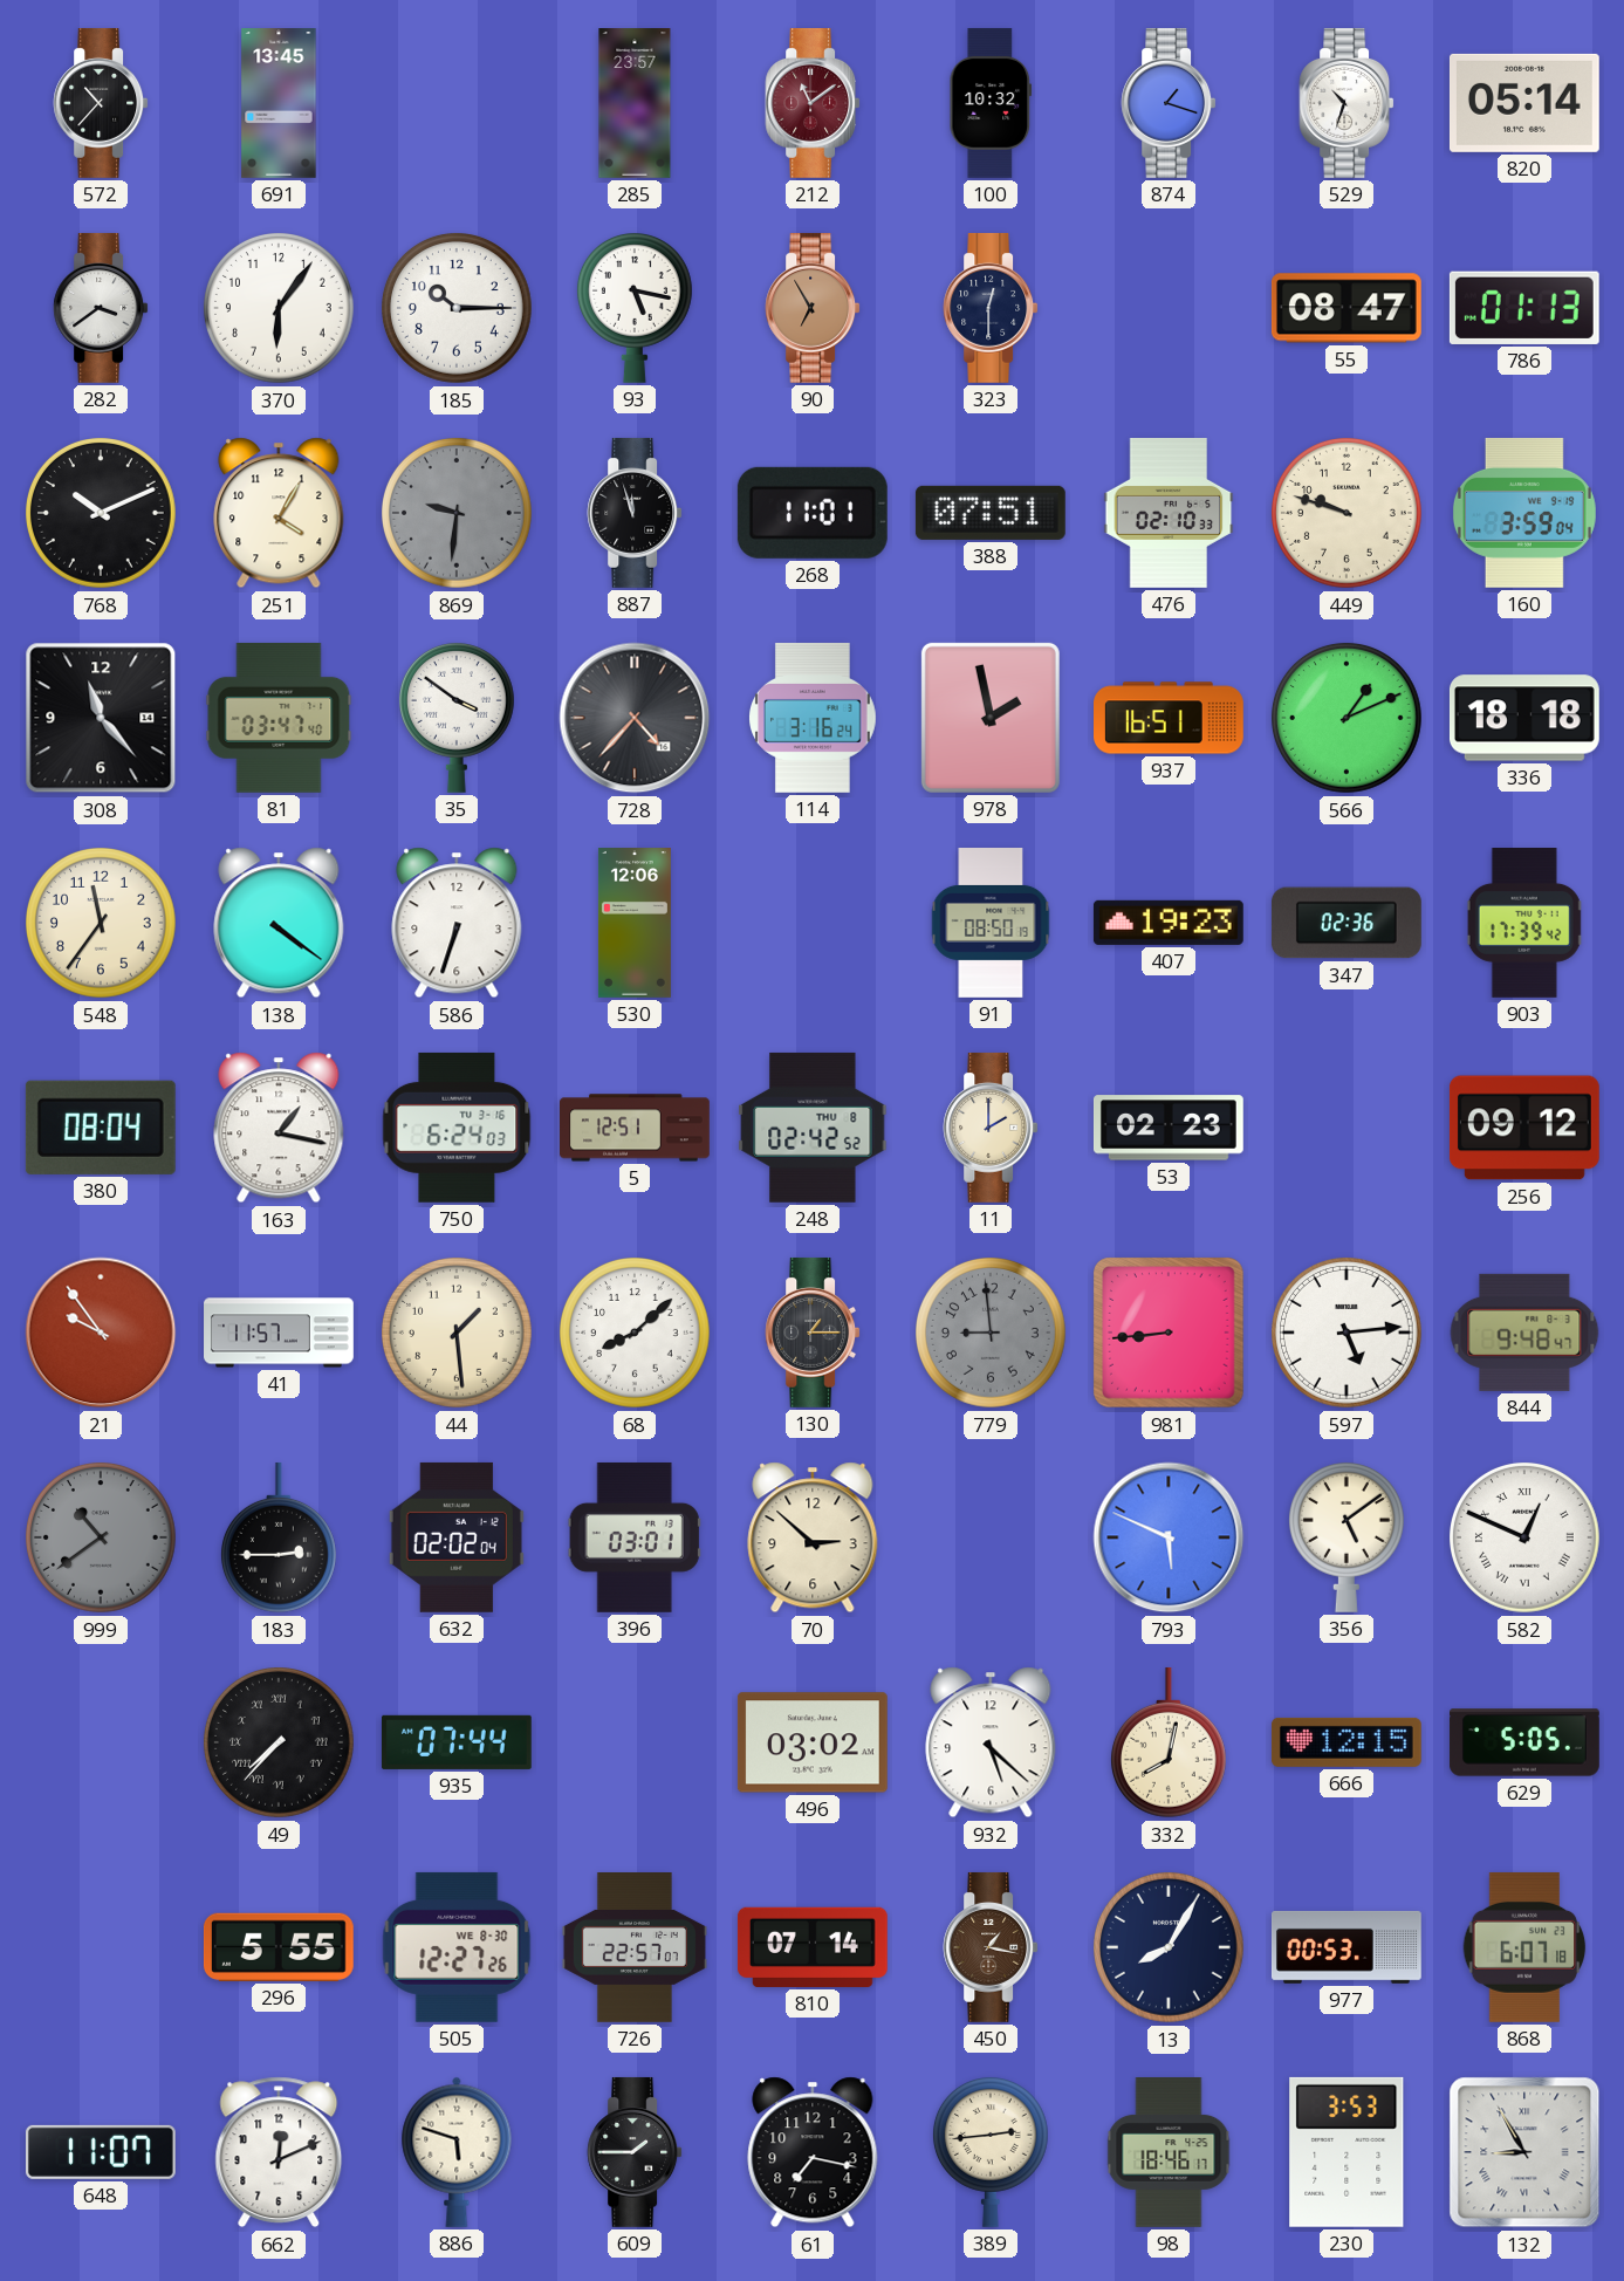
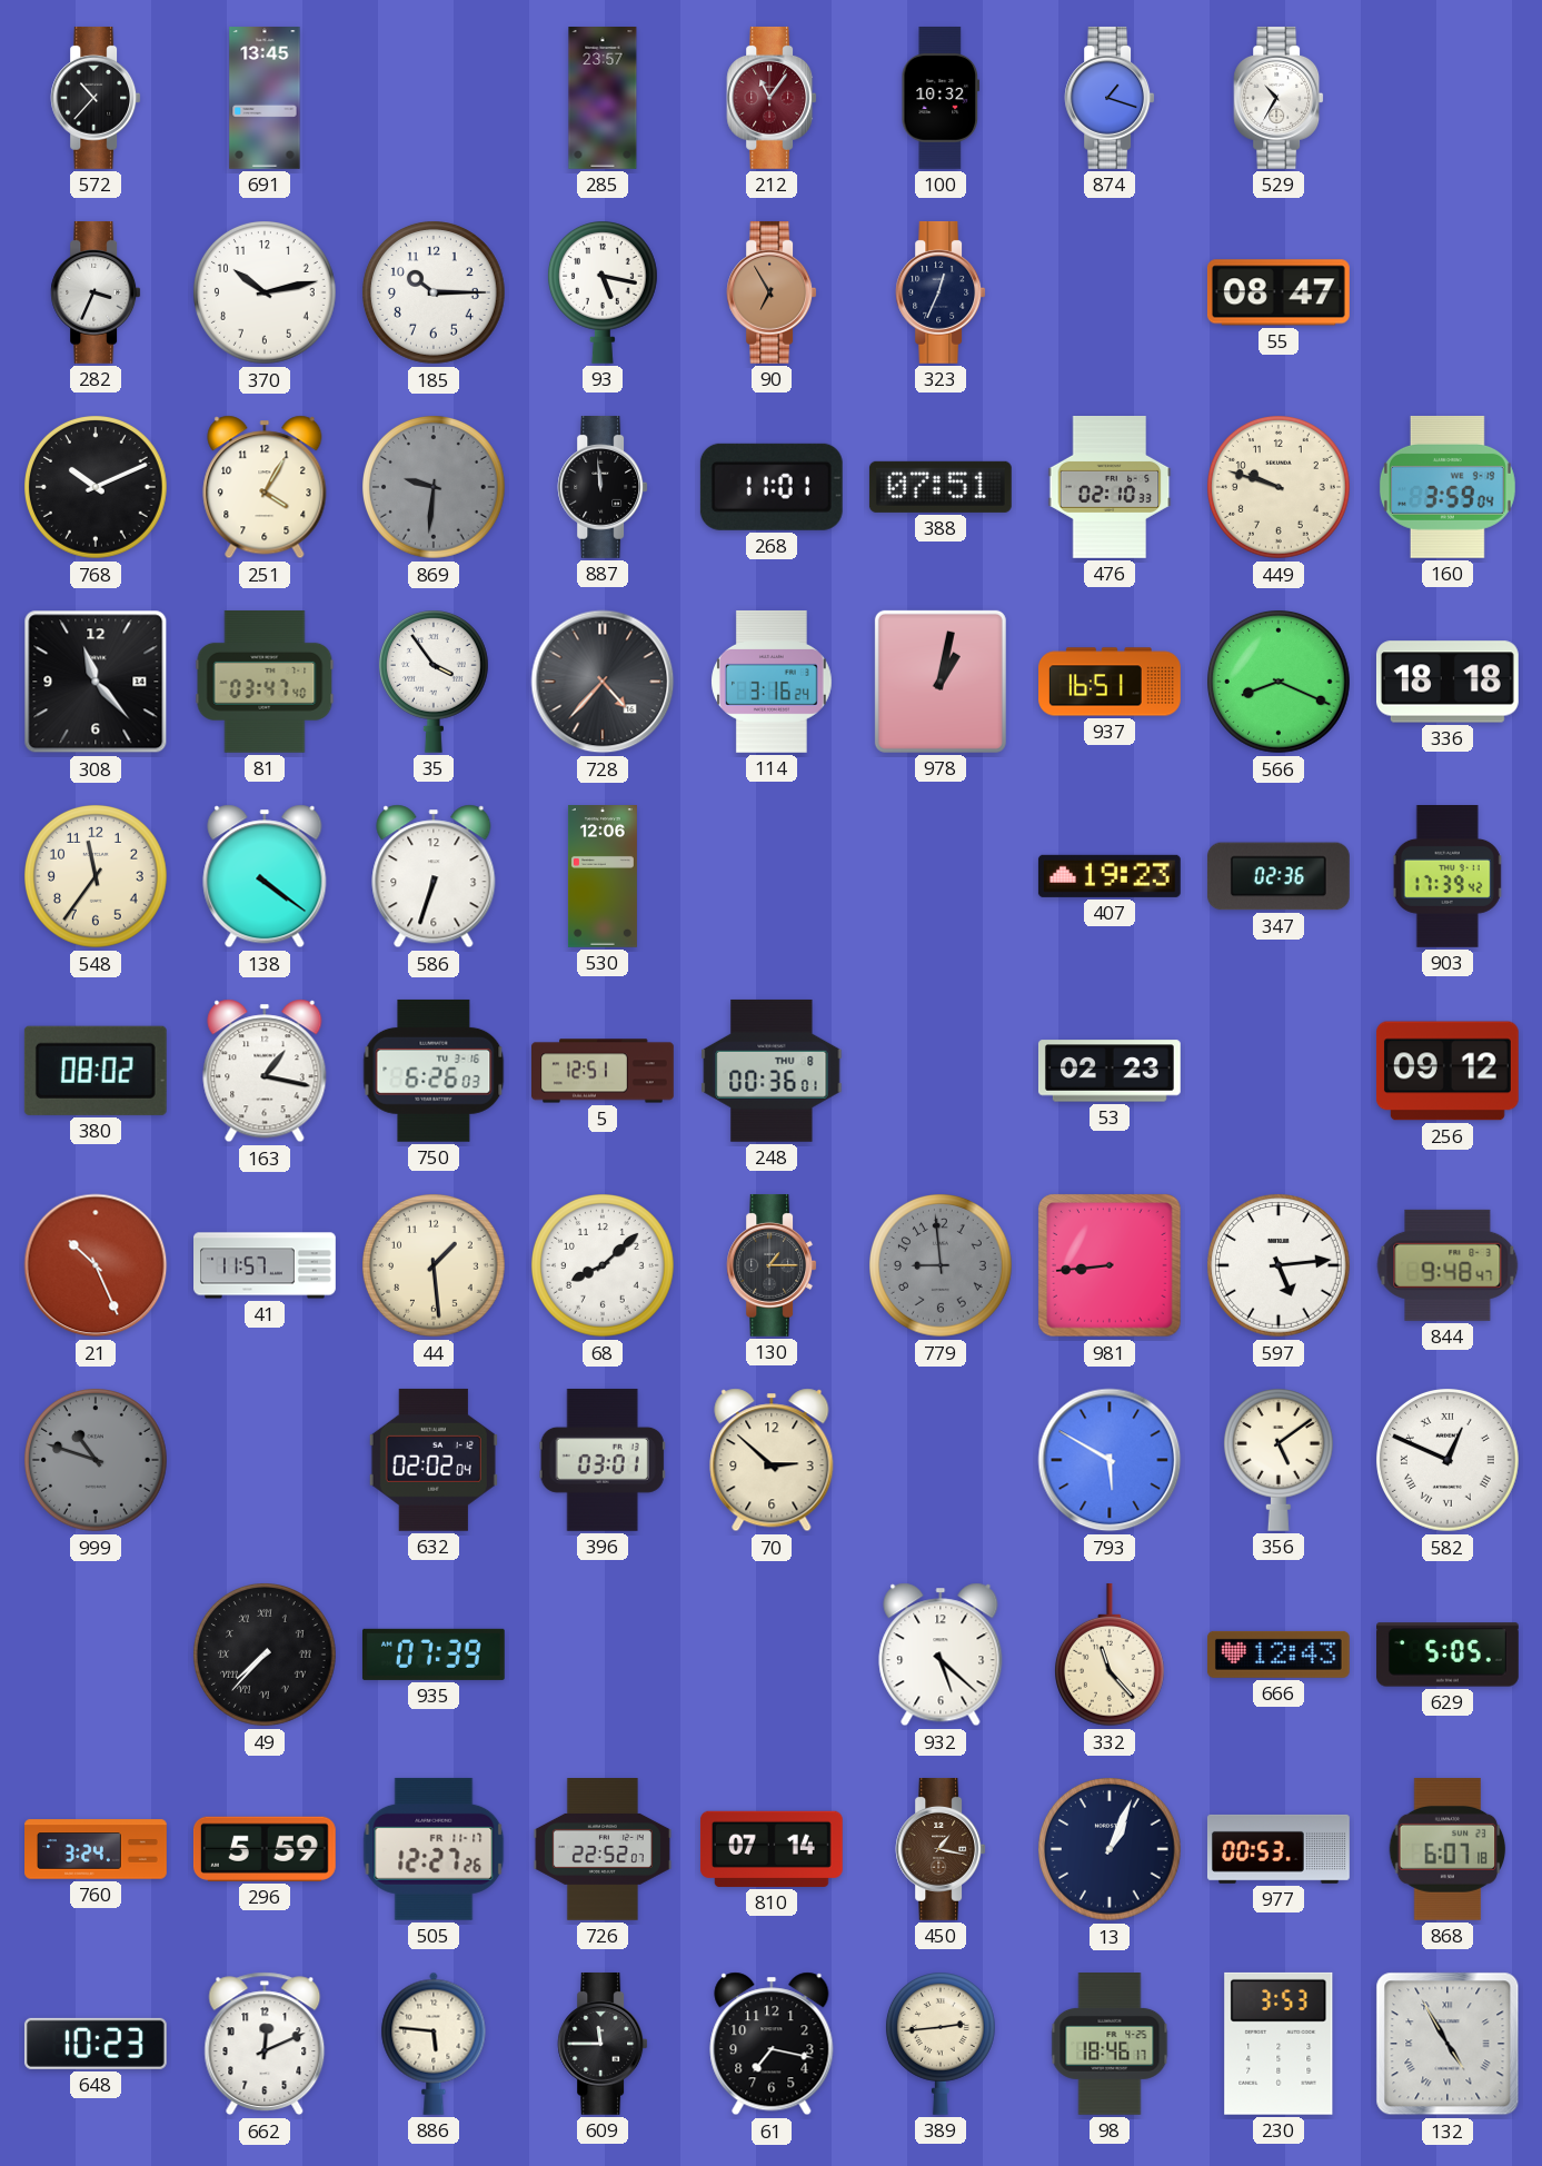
212: 11:09 -> 11:06 (772, 98)
529: 10:33 -> 10:35 (1279, 98)
820: 05:14 -> none (1524, 103)
282: 3:39 -> 3:34 (96, 292)
370: 6:06 -> 10:13 (266, 294)
323: 12:30 -> 12:34 (941, 292)
786: 01:13 -> none (1524, 308)
887: 11:57 -> 11:59 (603, 487)
35: 3:51 -> 3:54 (434, 682)
978: 1:58 -> 1:02 (941, 682)
566: 1:11 -> 8:19 (1280, 683)
91: 08:50 -> none (991, 924)
380: 08:04 -> 08:02 (96, 1071)
750: 6:24 -> 6:26 (434, 1071)
248: 02:42 -> 00:36 (772, 1071)
11: 2:00 -> none (991, 1128)
21: 9:54 -> 10:26 (96, 1265)
999: 10:39 -> 10:48 (97, 1461)
183: 2:45 -> none (279, 1537)
793: 5:49 -> 5:50 (1110, 1460)
935: 07:44 -> 07:39 (434, 1655)
496: 03:02 -> none (813, 1742)
332: 8:02 -> 11:23 (1110, 1655)
666: 12:15 -> 12:43 (1279, 1655)
760: none -> 3:24 (96, 1849)
296: 5:55 -> 5:59 (265, 1849)
505 date: WE 8-30 -> FR 11-17 (434, 1849)
726: 22:57 -> 22:52 (603, 1850)
13: 8:05 -> 1:04 (1111, 1850)
648: 11:07 -> 10:23 (96, 2044)
886: 5:48 -> 5:46 (434, 2044)
609: 1:45 -> 11:45 (603, 2044)
132: 8:55 -> 4:55 (1448, 2044)
